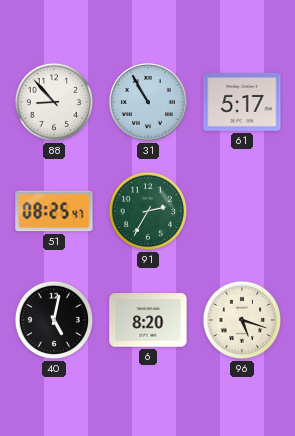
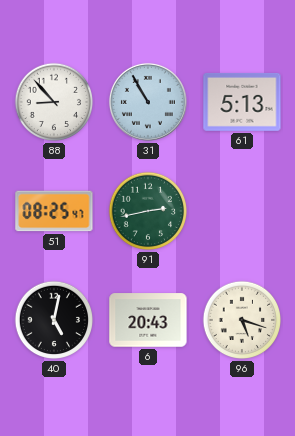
61: 5:17 -> 5:13 (242, 102)
91: 2:35 -> 2:43 (148, 211)
6: 8:20 -> 20:43 (148, 320)
